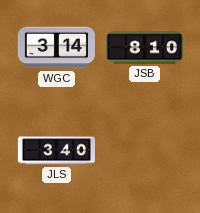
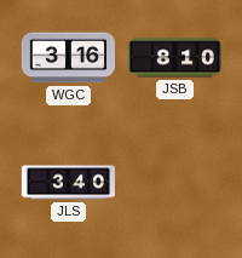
WGC: 3:14 -> 3:16 (68, 58)
